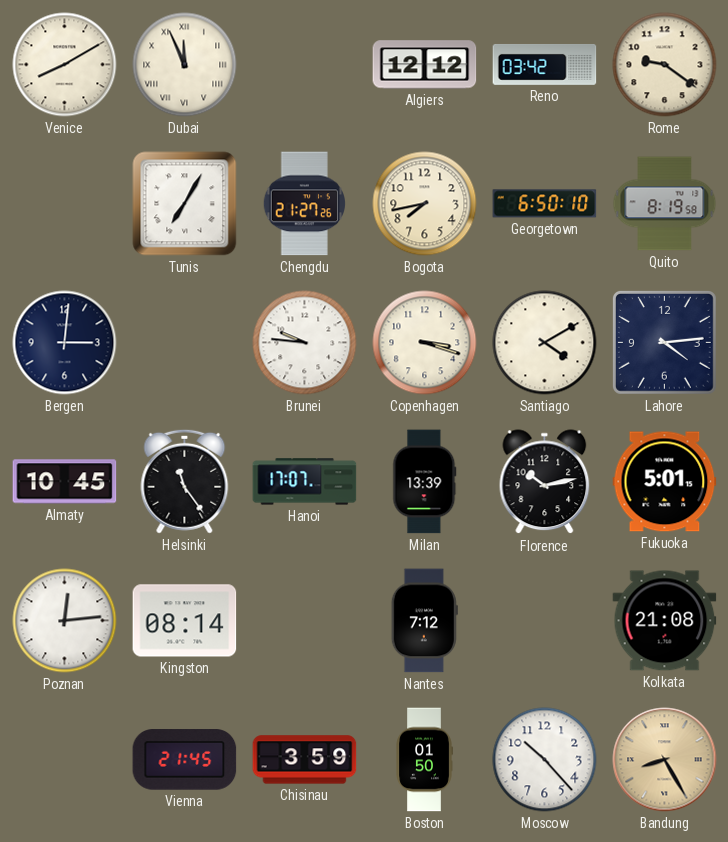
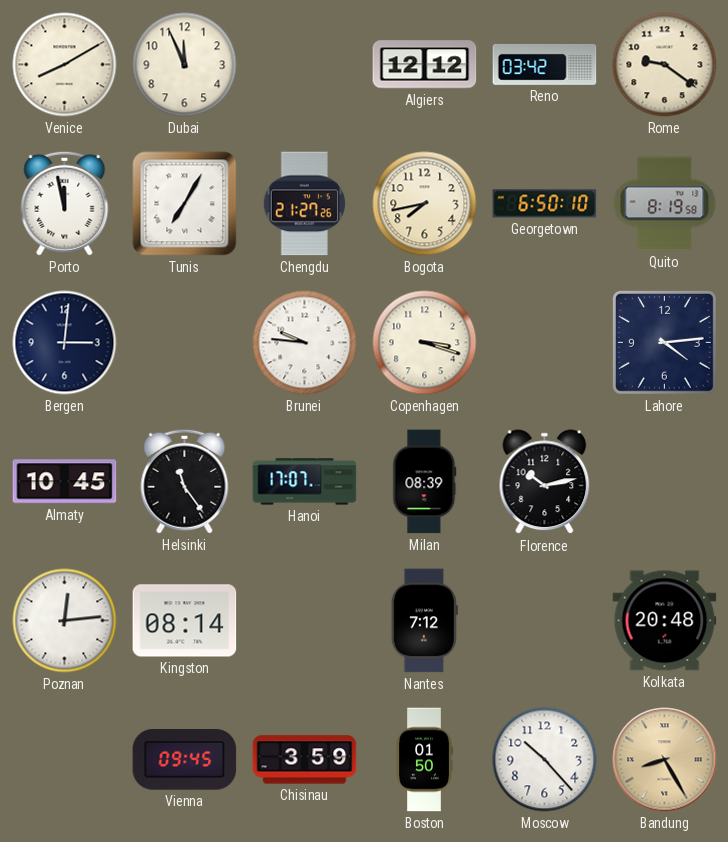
Dubai numerals: Roman -> Arabic (185, 65)
Porto: none -> 11:58 (65, 203)
Santiago: 4:10 -> none (545, 343)
Milan: 13:39 -> 08:39 (425, 482)
Fukuoka: 5:01 -> none (665, 482)
Kolkata: 21:08 -> 20:48 (665, 621)
Vienna: 21:45 -> 09:45 (185, 760)
